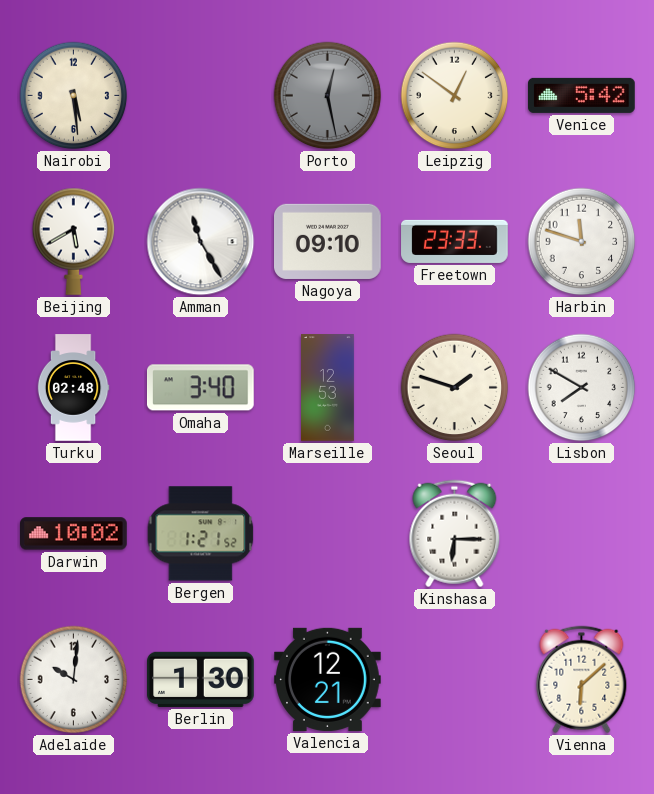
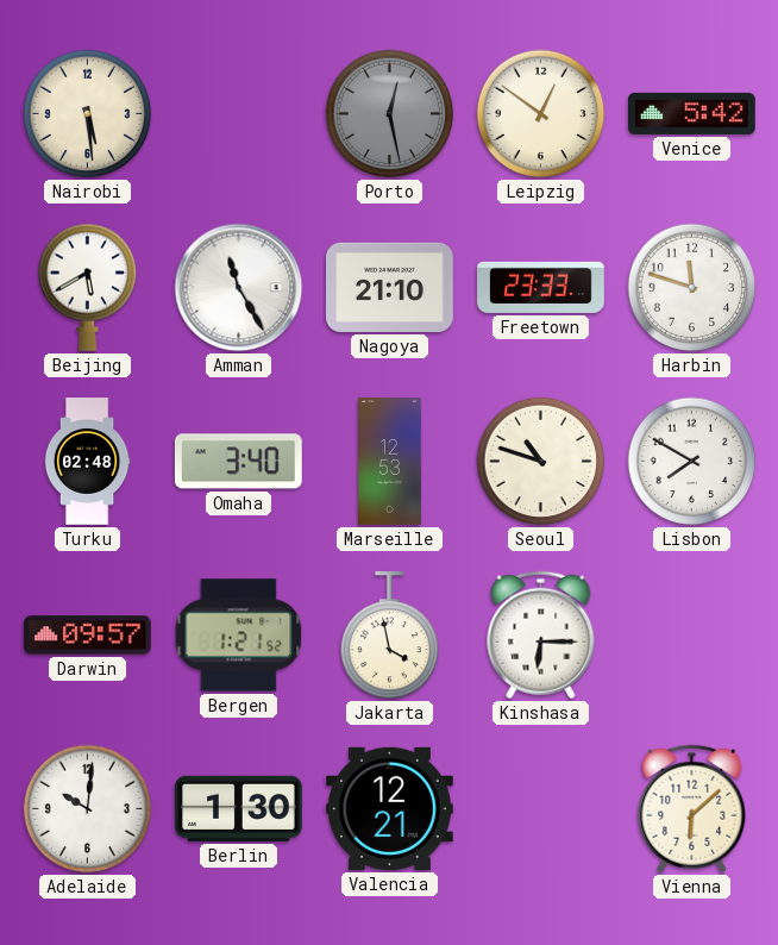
Nagoya: 09:10 -> 21:10 (390, 287)
Seoul: 1:48 -> 10:48 (541, 462)
Darwin: 10:02 -> 09:57 (88, 636)
Jakarta: none -> 3:58 (390, 636)
